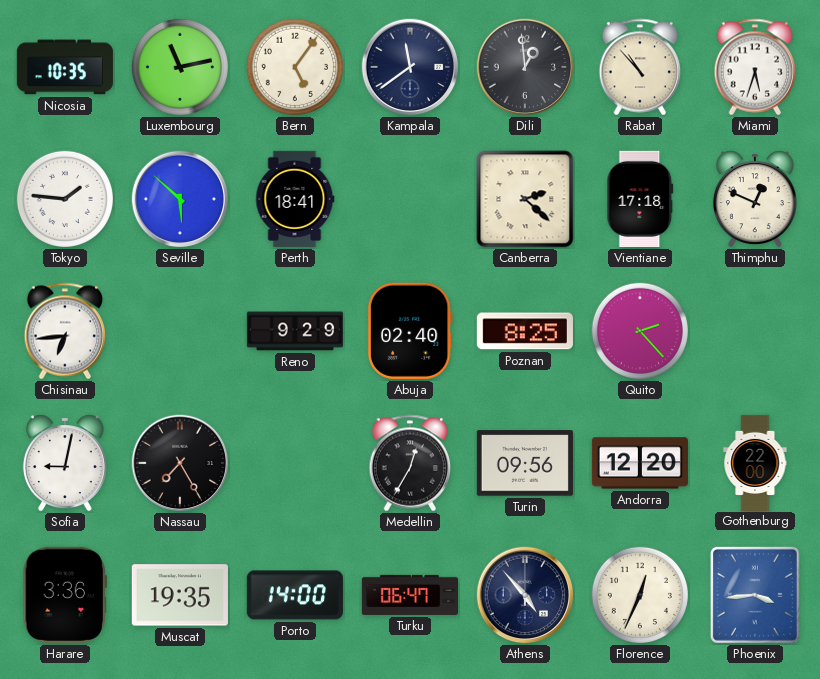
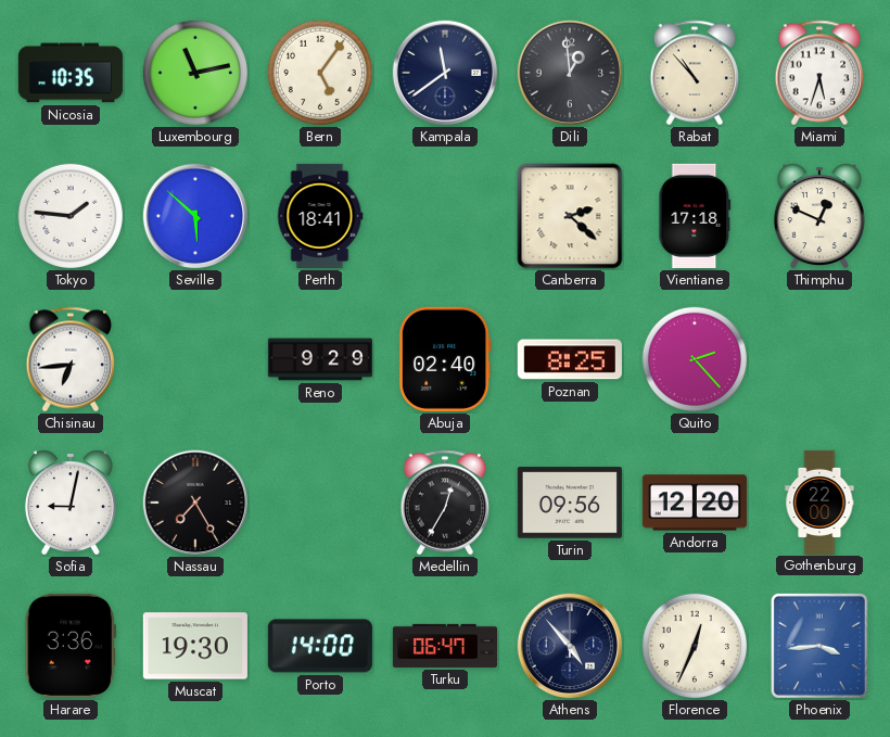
Muscat: 19:35 -> 19:30 (195, 646)
